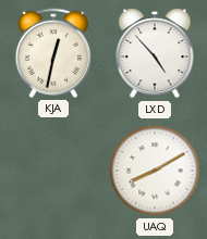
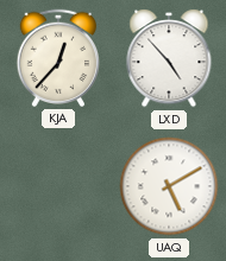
KJA: 12:32 -> 12:37 (57, 58)
UAQ: 8:10 -> 5:10 (169, 186)
